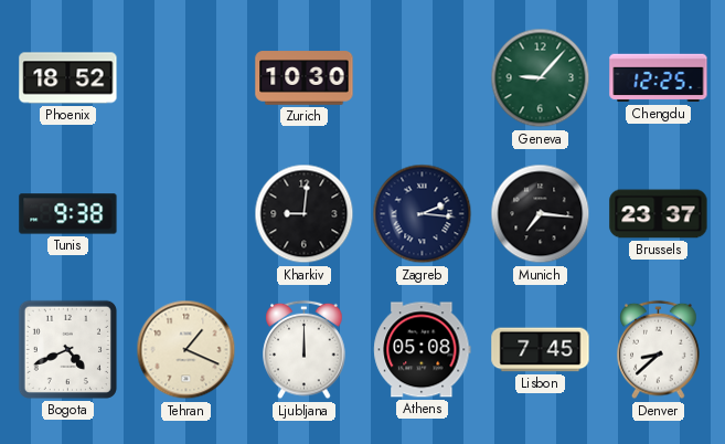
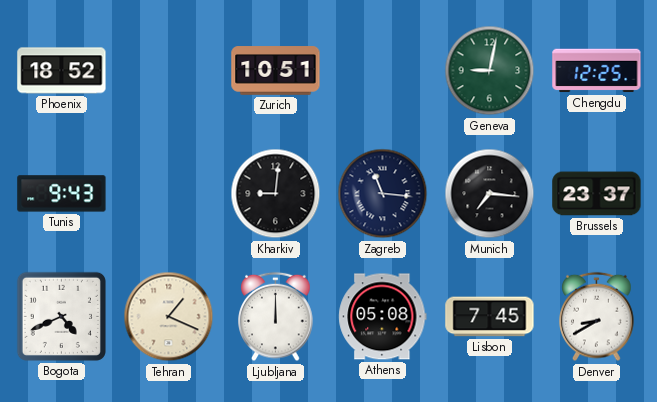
Zurich: 10:30 -> 10:51 (276, 71)
Geneva: 9:07 -> 9:02 (490, 71)
Tunis: 9:38 -> 9:43 (62, 194)
Zagreb: 2:16 -> 11:16 (383, 194)
Denver: 8:38 -> 8:40 (597, 317)
